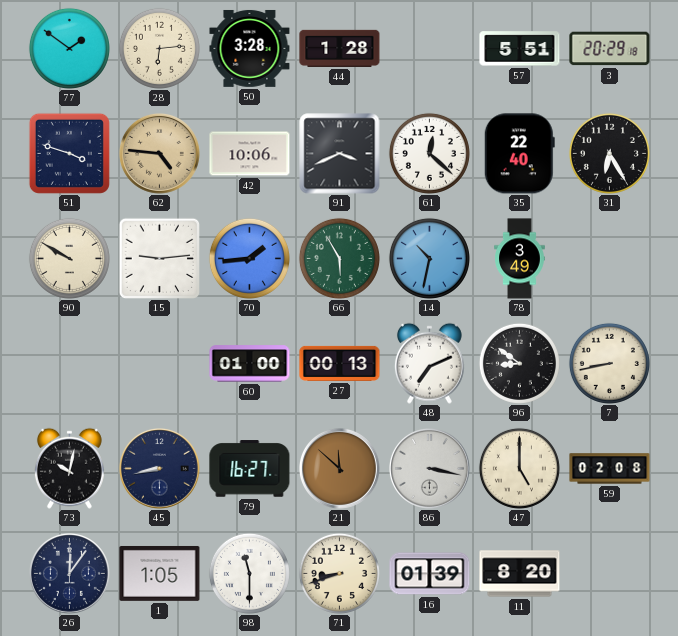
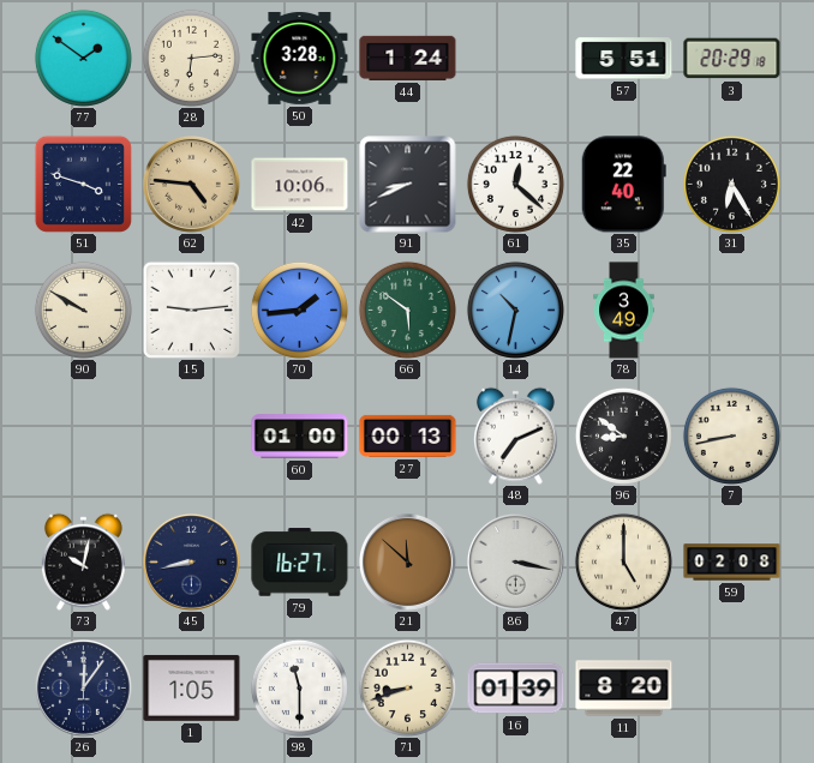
44: 1:28 -> 1:24 (408, 58)
91: 3:41 -> 8:41 (408, 185)
66: 5:55 -> 5:51 (407, 310)
